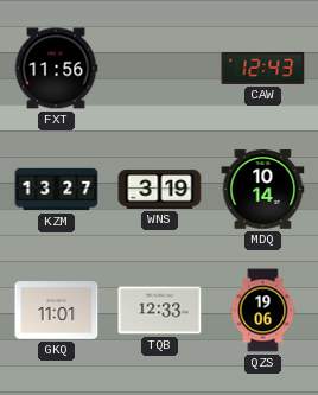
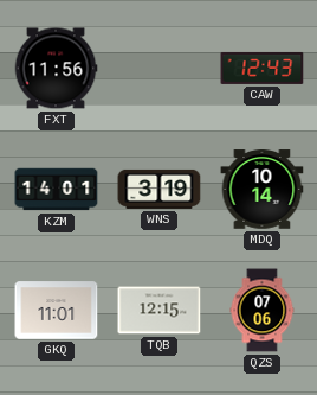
KZM: 13:27 -> 14:01 (57, 190)
TQB: 12:33 -> 12:15 (160, 311)
QZS: 19:06 -> 07:06 (263, 311)
